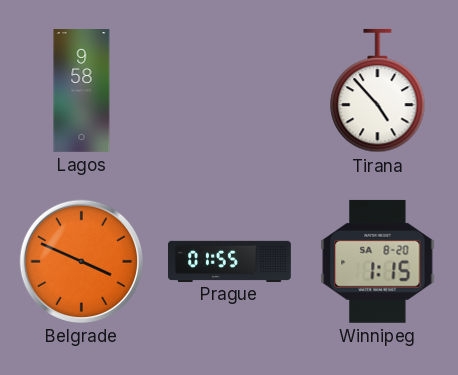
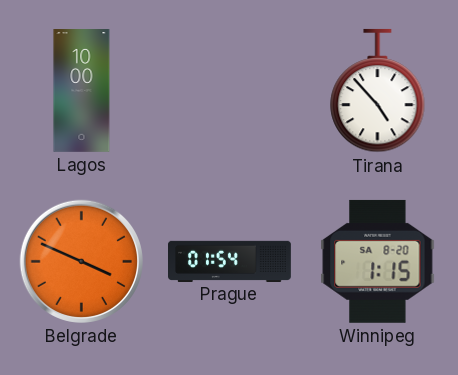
Lagos: 9:58 -> 10:00 (82, 91)
Prague: 01:55 -> 01:54 (230, 261)
